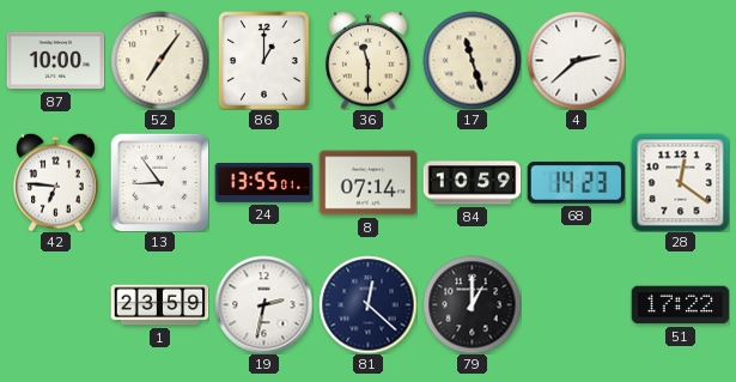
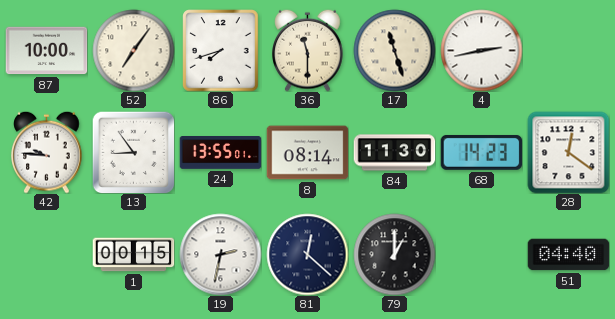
86: 1:00 -> 7:42 (221, 50)
4: 2:38 -> 2:43 (481, 50)
42: 6:46 -> 9:46 (47, 152)
8: 07:14 -> 08:14 (307, 153)
84: 10:59 -> 11:30 (394, 153)
1: 23:59 -> 00:15 (133, 255)
51: 17:22 -> 04:40 (568, 255)
